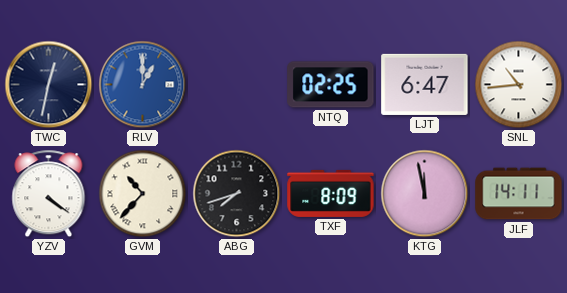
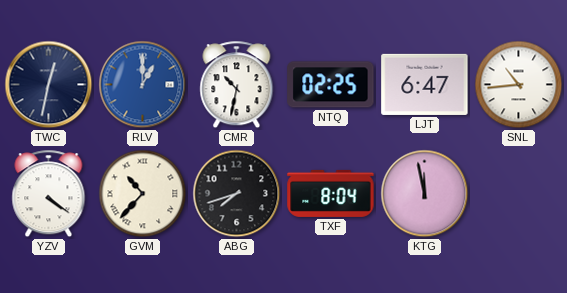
CMR: none -> 10:32 (237, 85)
TXF: 8:09 -> 8:04 (331, 193)
JLF: 14:11 -> none (519, 194)
